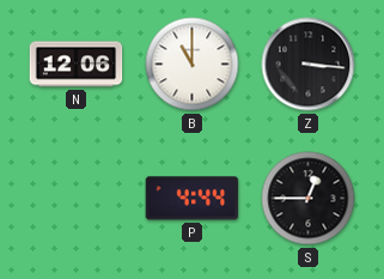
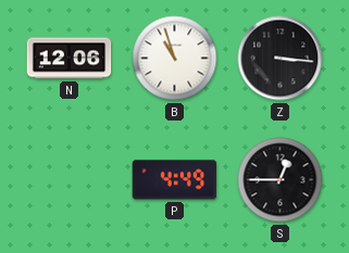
B: 11:00 -> 10:57 (175, 59)
P: 4:44 -> 4:49 (175, 180)
